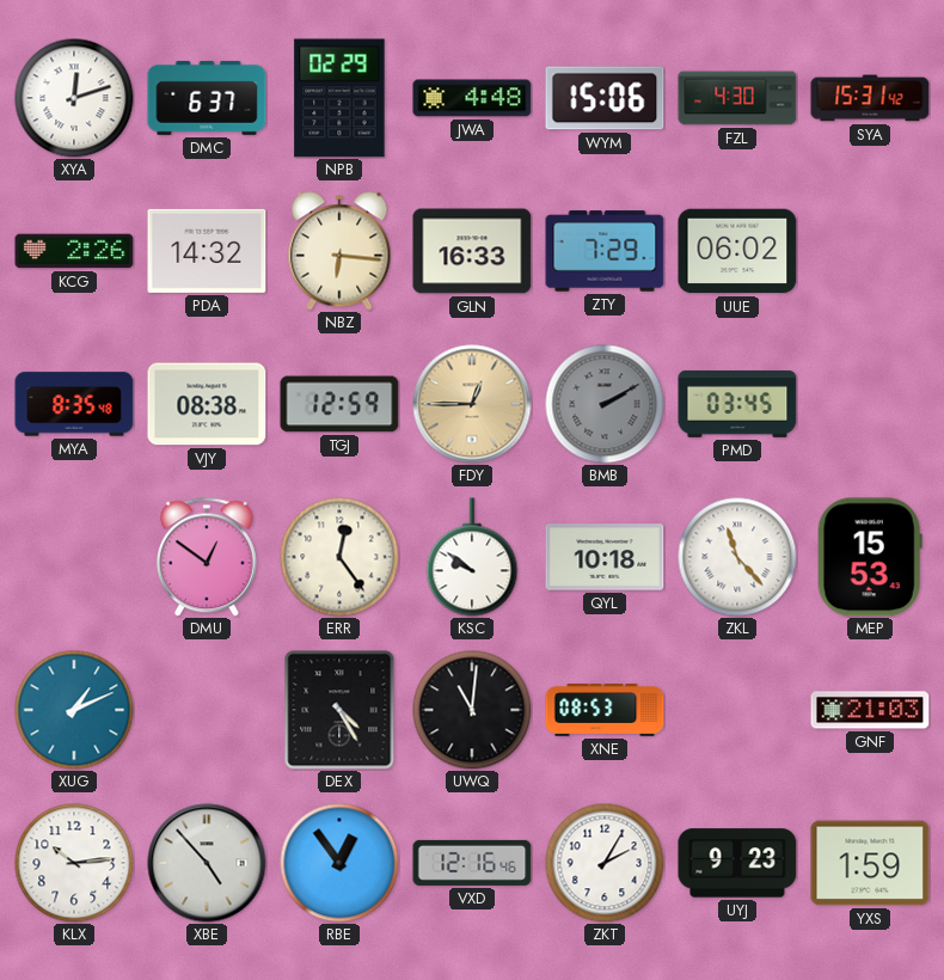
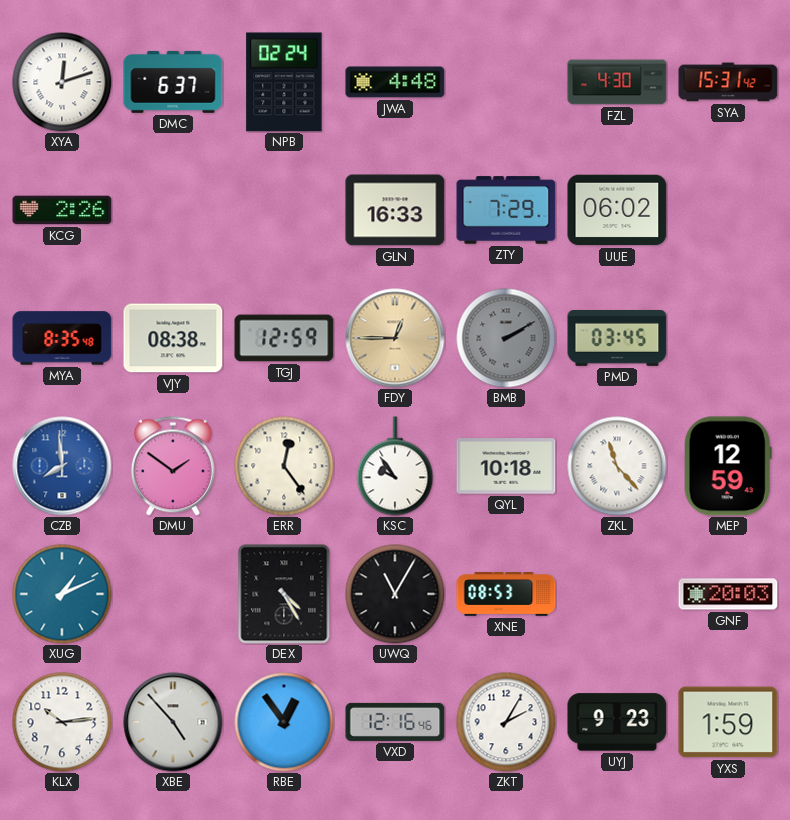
NPB: 02:29 -> 02:24 (284, 82)
WYM: 15:06 -> none (605, 98)
PDA: 14:32 -> none (207, 251)
NBZ: 6:16 -> none (339, 251)
CZB: none -> 7:59 (62, 466)
DMU: 12:51 -> 1:51 (173, 466)
KSC: 9:51 -> 9:54 (395, 466)
MEP: 15:53 -> 12:59 (728, 466)
UWQ: 11:01 -> 11:05 (395, 594)
GNF: 21:03 -> 20:03 (728, 594)
